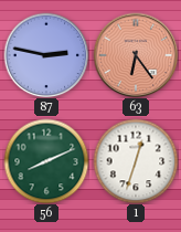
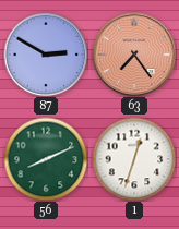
87: 2:47 -> 2:50 (46, 55)
63: 6:24 -> 7:24 (134, 55)
